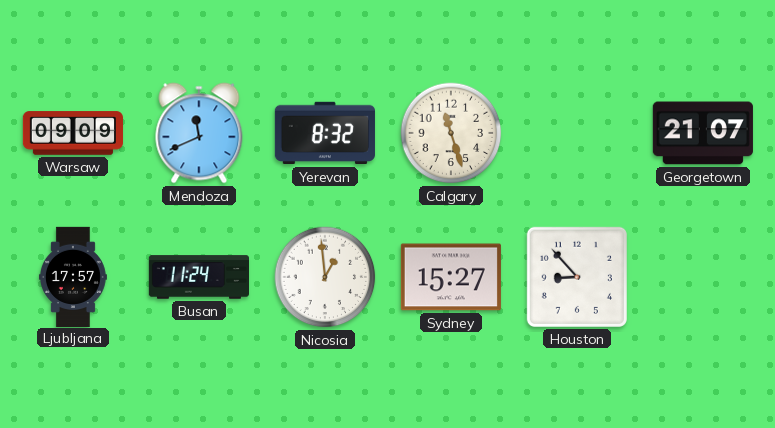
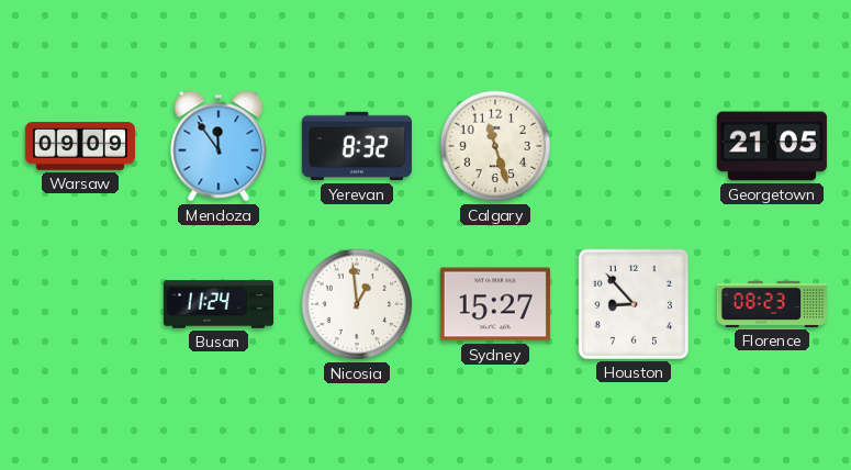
Mendoza: 11:41 -> 11:54 (219, 146)
Georgetown: 21:07 -> 21:05 (772, 146)
Ljubljana: 17:57 -> none (73, 276)
Florence: none -> 08:23 (772, 304)
